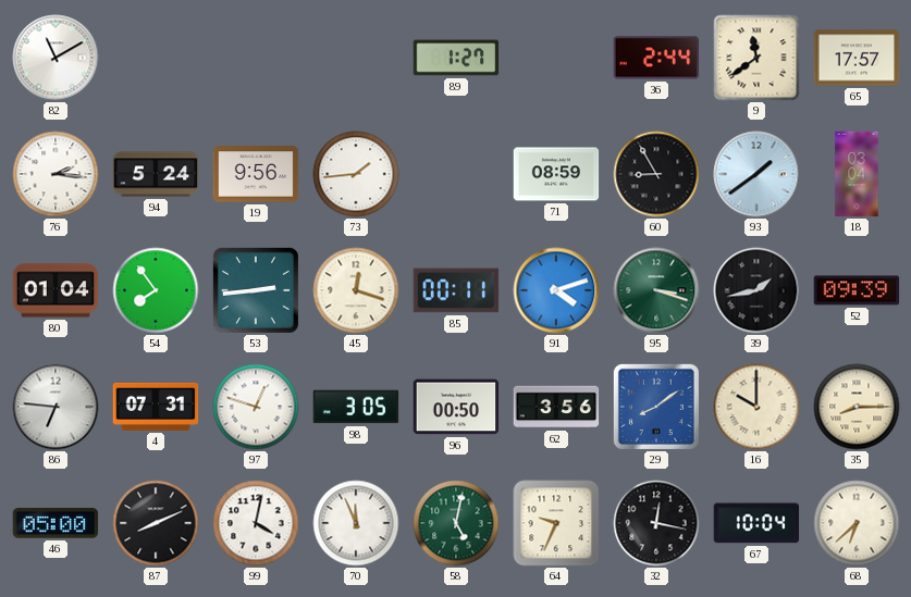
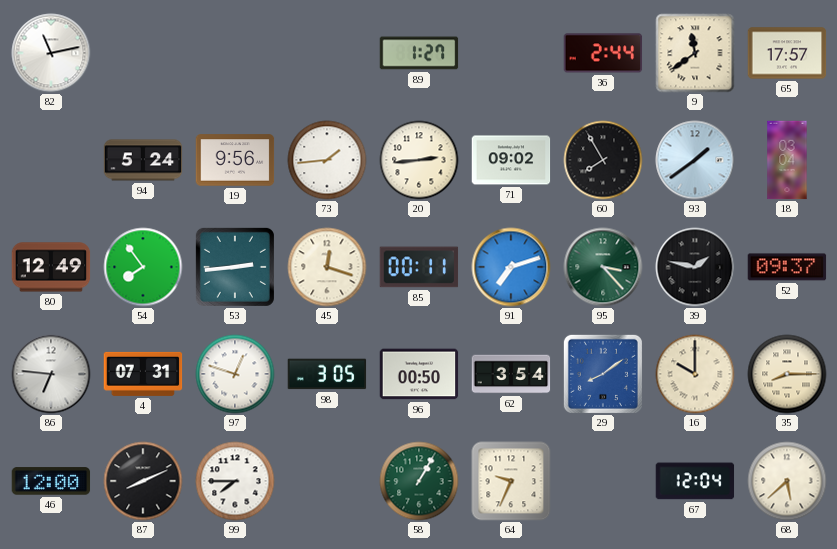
82: 11:10 -> 11:13 (51, 53)
76: 2:16 -> none (56, 174)
20: none -> 2:44 (419, 160)
71: 08:59 -> 09:02 (511, 160)
60: 8:55 -> 7:55 (603, 160)
80: 01:04 -> 12:49 (51, 267)
91: 4:12 -> 7:12 (511, 267)
95: 3:18 -> 3:23 (603, 267)
39: 1:43 -> 1:47 (695, 267)
52: 09:39 -> 09:37 (787, 267)
62: 3:56 -> 3:54 (511, 374)
46: 05:00 -> 12:00 (51, 481)
99: 4:02 -> 7:45 (235, 481)
70: 11:56 -> none (356, 523)
58: 5:02 -> 1:05 (419, 481)
32: 12:17 -> none (656, 523)
67: 10:04 -> 12:04 (695, 481)
68: 6:38 -> 5:38 (787, 481)
